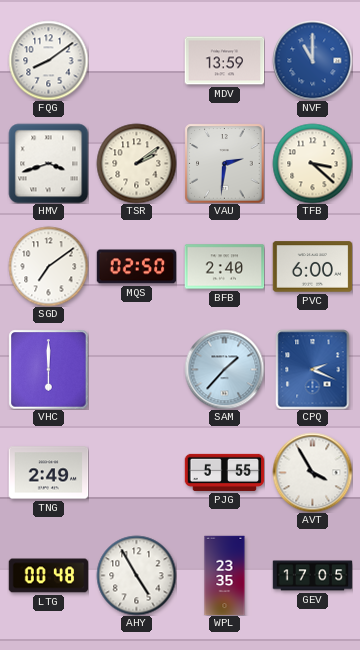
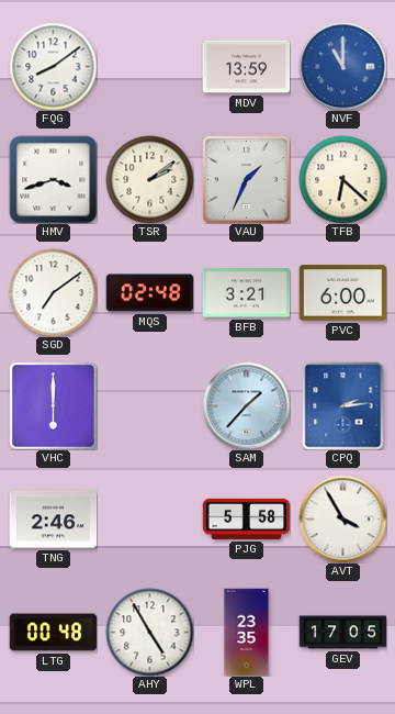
VAU: 2:31 -> 1:34 (246, 179)
TFB: 3:22 -> 6:22 (342, 179)
MQS: 02:50 -> 02:48 (149, 293)
BFB: 2:40 -> 3:21 (246, 293)
CPQ: 2:19 -> 2:14 (343, 405)
TNG: 2:49 -> 2:46 (53, 520)
PJG: 5:55 -> 5:58 (246, 518)
